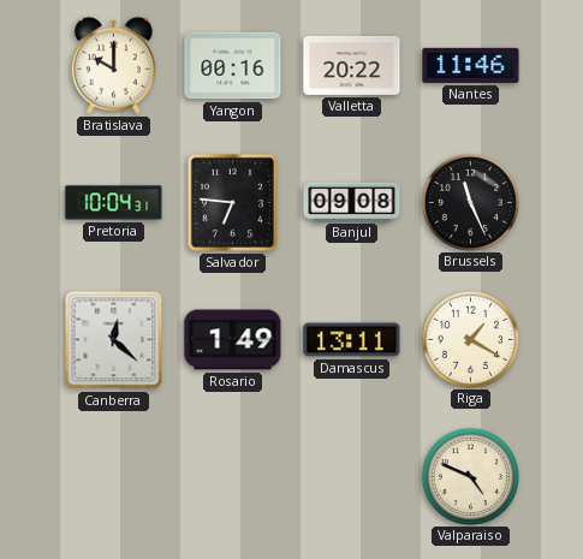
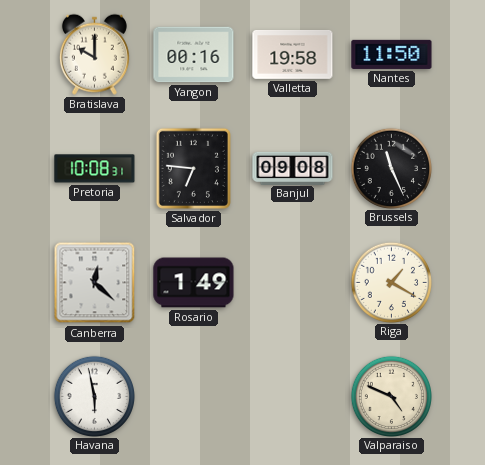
Valletta: 20:22 -> 19:58 (293, 54)
Nantes: 11:46 -> 11:50 (392, 54)
Pretoria: 10:04 -> 10:08 (95, 169)
Damascus: 13:11 -> none (352, 340)
Havana: none -> 5:58 (94, 396)
